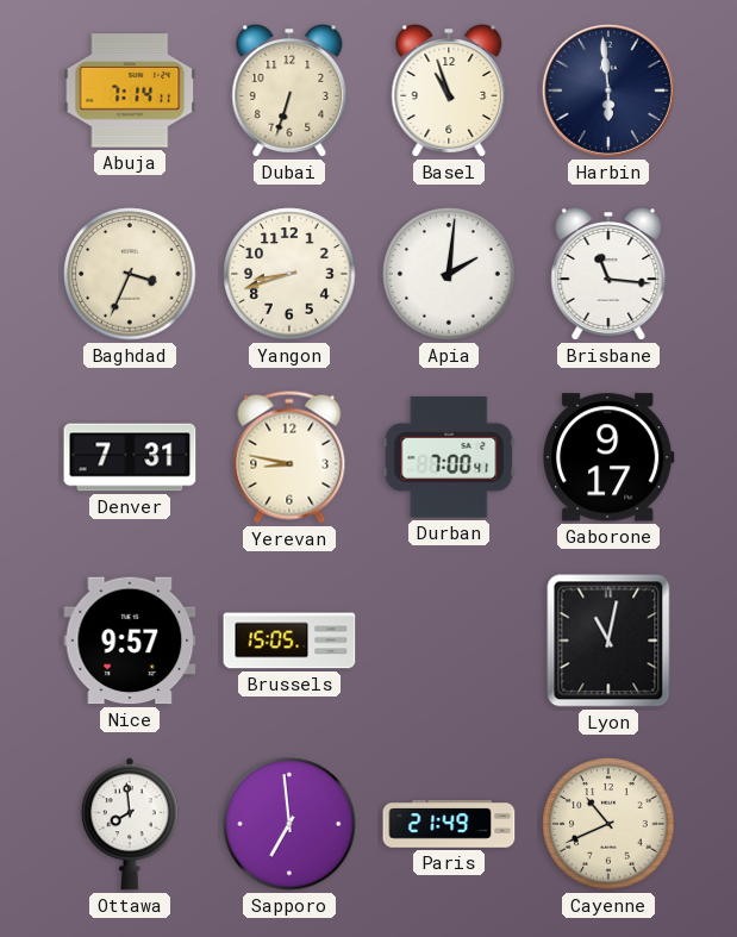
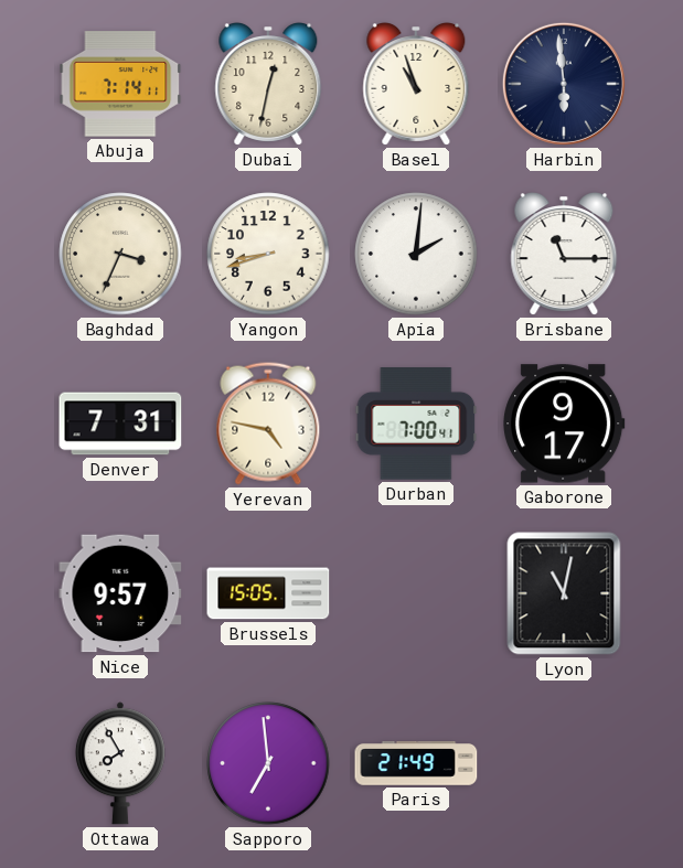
Dubai: 6:33 -> 12:32 (268, 85)
Brisbane: 11:16 -> 11:15 (564, 255)
Yerevan: 8:47 -> 4:47 (268, 424)
Ottawa: 7:59 -> 7:55 (120, 763)
Cayenne: 10:41 -> none (608, 824)
